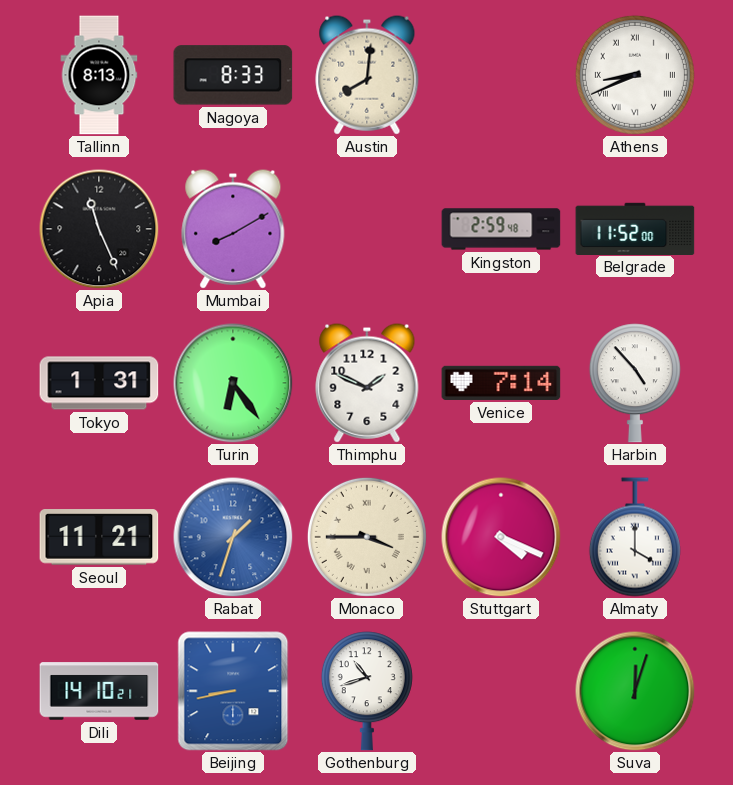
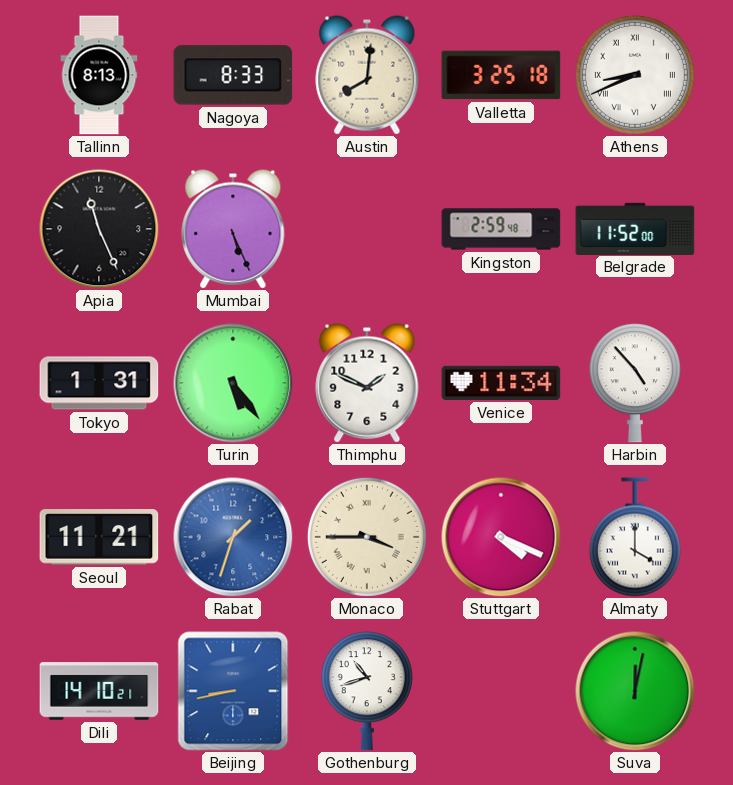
Valletta: none -> 3:25 (501, 75)
Mumbai: 8:10 -> 5:26 (233, 229)
Turin: 6:24 -> 5:24 (233, 383)
Venice: 7:14 -> 11:34 (501, 383)
Suva: 12:03 -> 12:02 (635, 691)
